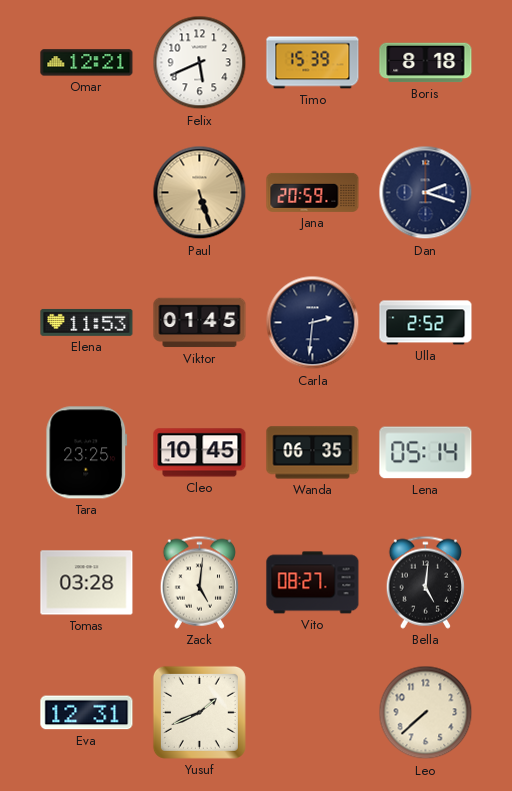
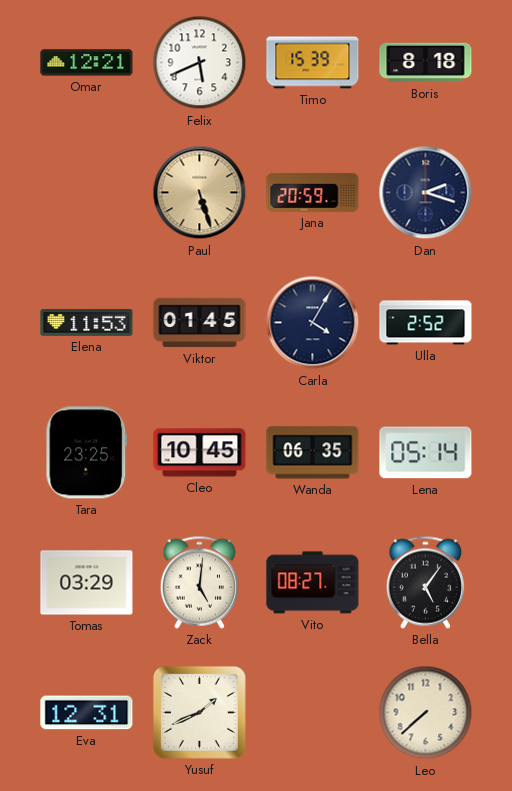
Carla: 2:31 -> 4:05 (313, 323)
Tomas: 03:28 -> 03:29 (87, 583)
Bella: 5:01 -> 5:06 (425, 582)
